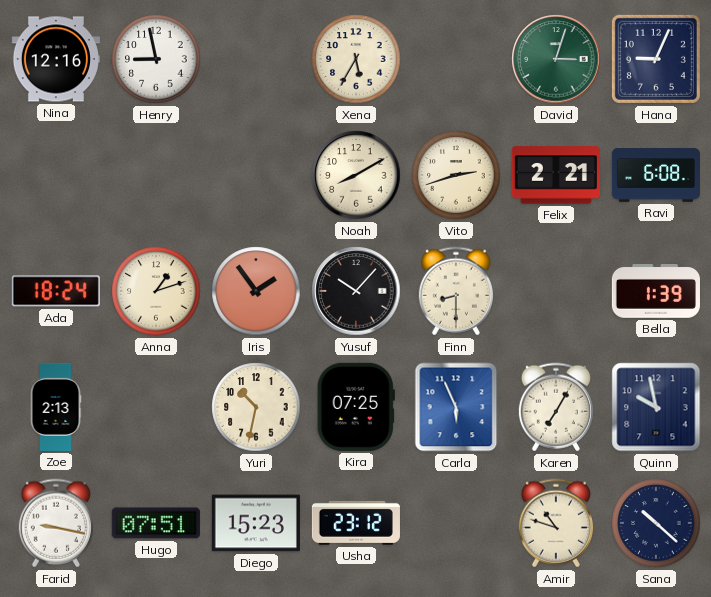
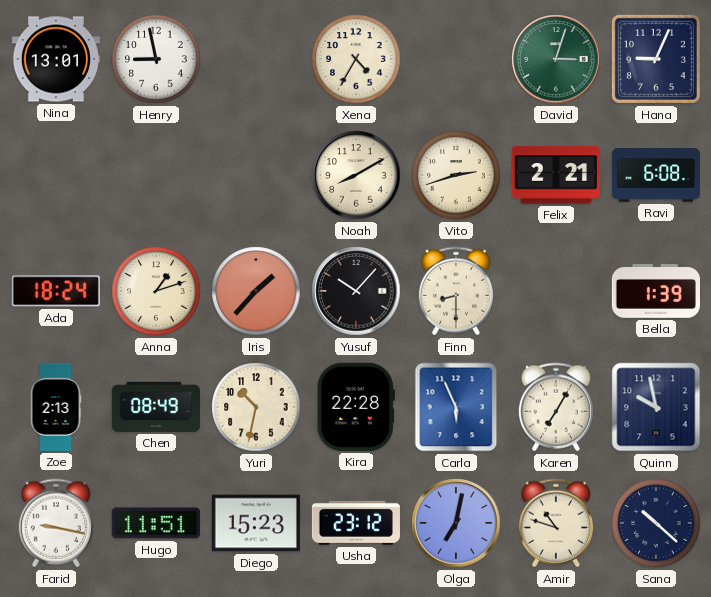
Nina: 12:16 -> 13:01 (56, 59)
Xena: 5:35 -> 4:35 (356, 59)
Iris: 1:54 -> 1:37 (256, 291)
Chen: none -> 08:49 (156, 407)
Kira: 07:25 -> 22:28 (356, 407)
Hugo: 07:51 -> 11:51 (156, 523)
Olga: none -> 7:02 (456, 523)
